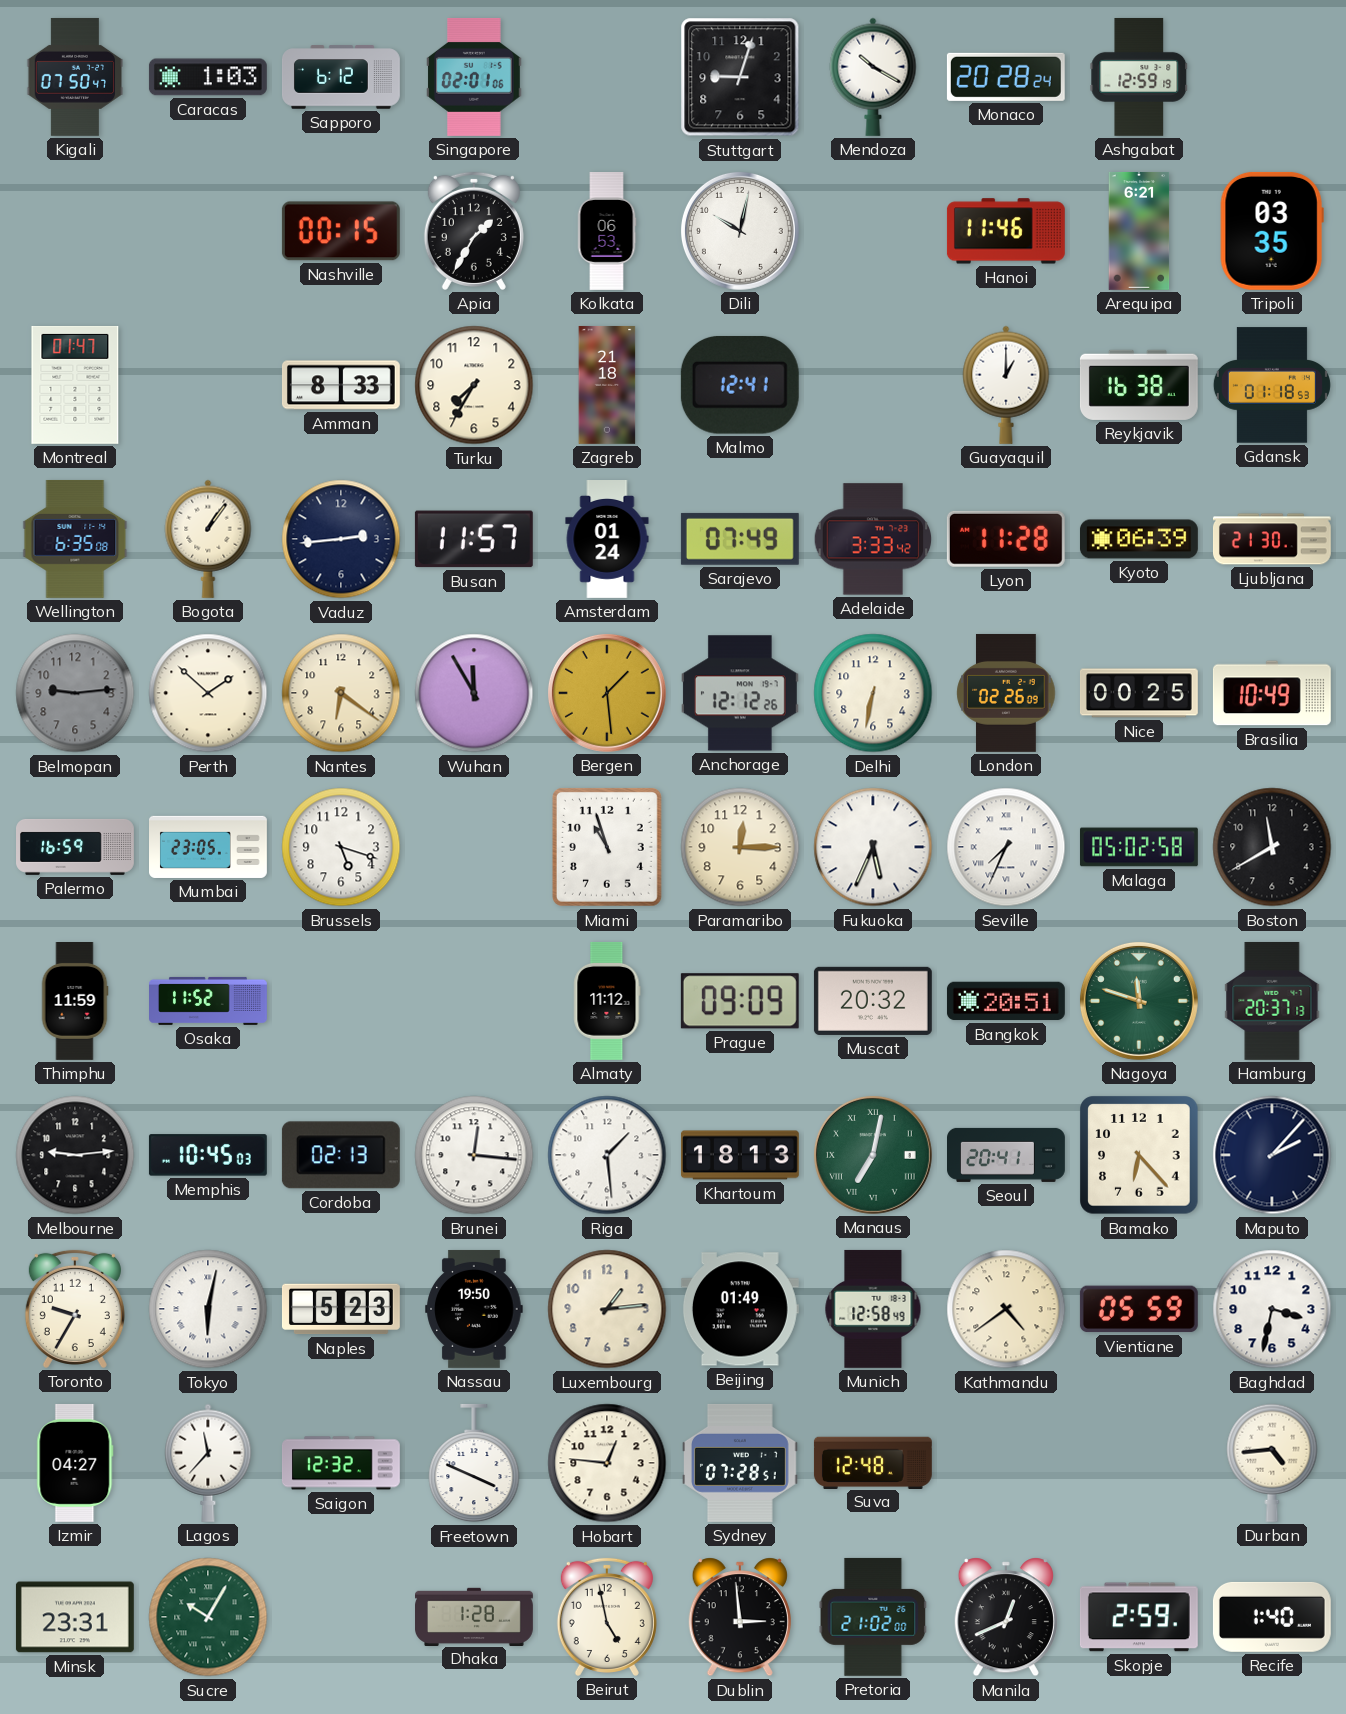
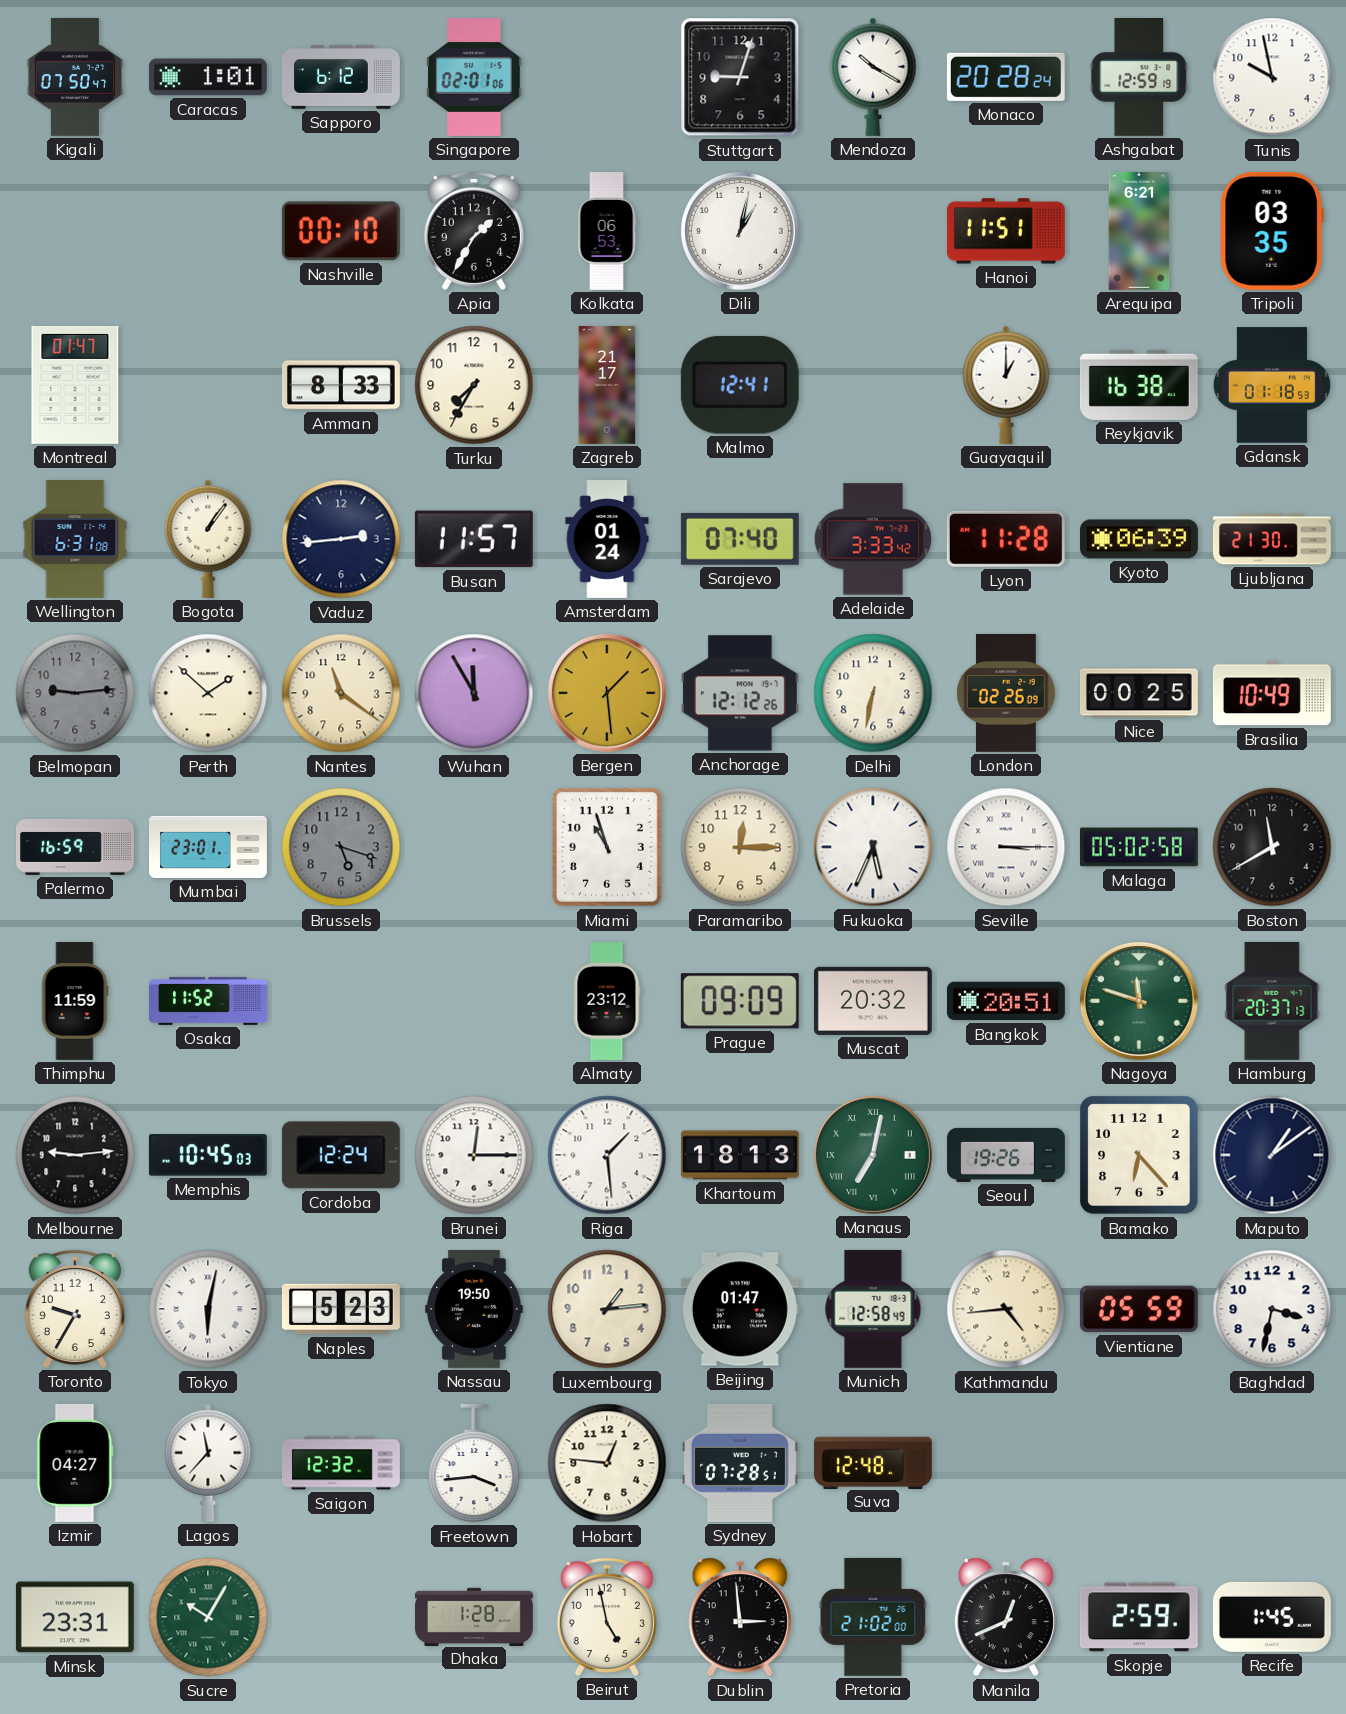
Caracas: 1:03 -> 1:01 (208, 77)
Tunis: none -> 9:58 (1272, 77)
Nashville: 00:15 -> 00:10 (341, 231)
Dili: 10:02 -> 1:02 (740, 231)
Hanoi: 11:46 -> 11:51 (1006, 231)
Zagreb: 21:18 -> 21:17 (607, 385)
Wellington: 6:35 -> 6:31 (75, 539)
Sarajevo: 07:49 -> 07:40 (740, 539)
Nantes: 6:21 -> 11:21 (341, 693)
Mumbai: 23:05 -> 23:01 (209, 847)
Brussels dial: white -> grey (341, 847)
Seville: 7:34 -> 3:15 (1006, 847)
Almaty: 11:12 -> 23:12 (607, 1001)
Cordoba: 02:13 -> 12:24 (341, 1155)
Brunei: 12:16 -> 12:15 (474, 1155)
Seoul: 20:41 -> 19:26 (1007, 1155)
Maputo: 2:07 -> 1:09 (1272, 1155)
Beijing: 01:49 -> 01:47 (740, 1309)
Kathmandu: 4:39 -> 4:44 (1006, 1309)
Freetown: 3:49 -> 3:44 (474, 1463)
Durban: 4:44 -> none (1272, 1463)
Recife: 1:40 -> 1:45 (1272, 1617)
